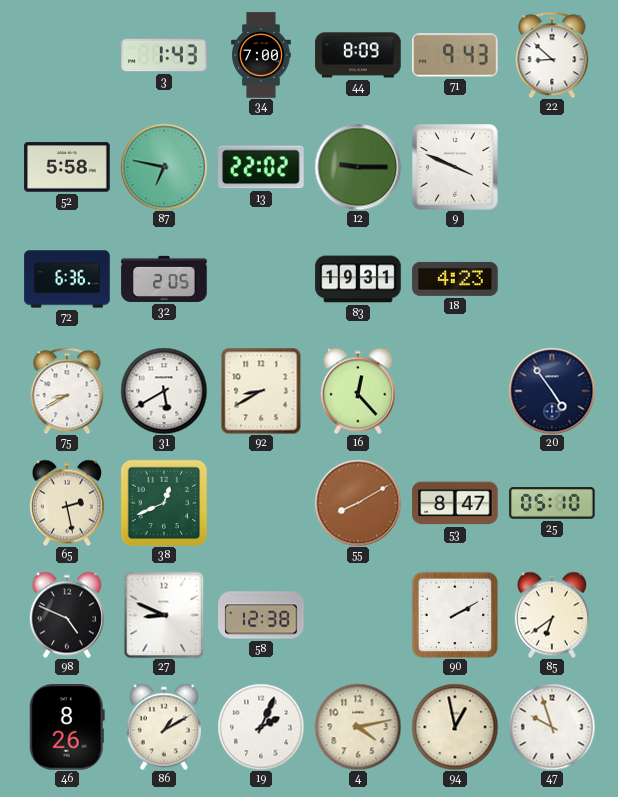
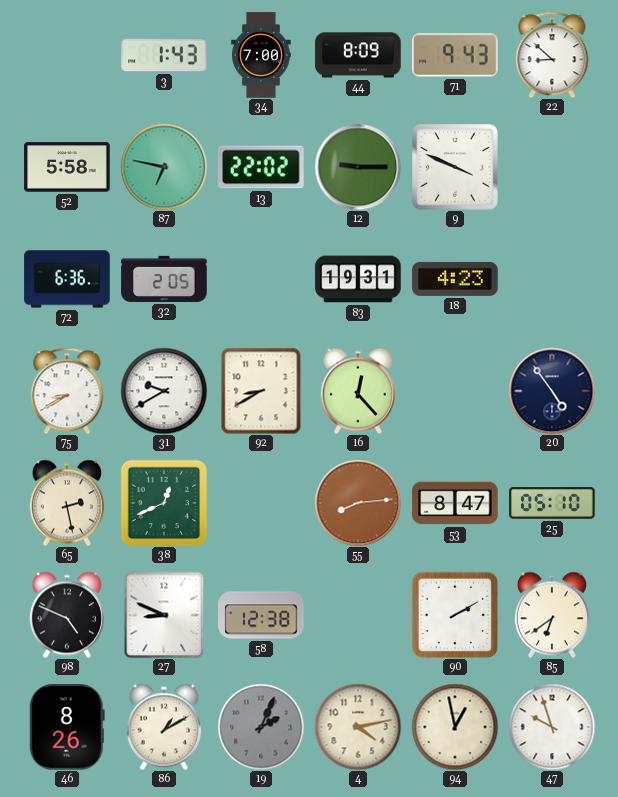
31: 5:40 -> 9:40 (164, 391)
55: 8:10 -> 8:14 (358, 503)
19 dial: white -> grey (261, 727)
